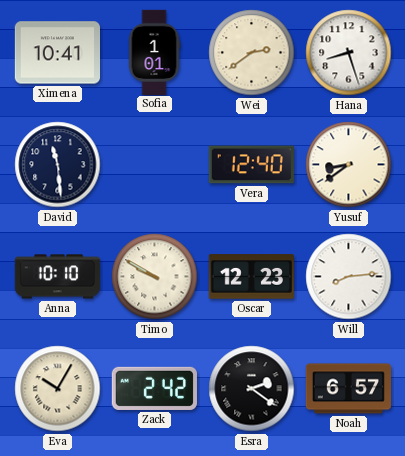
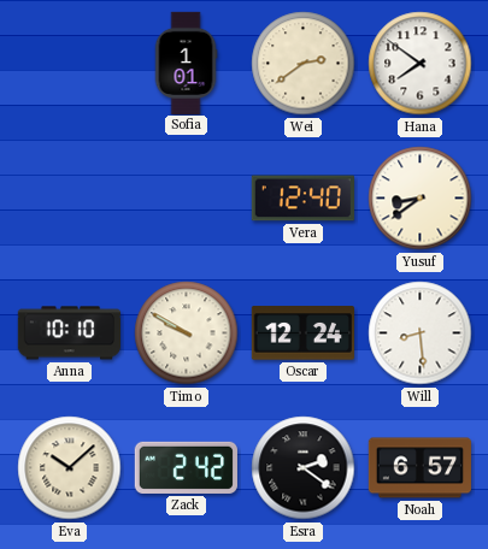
Ximena: 10:41 -> none (57, 53)
Hana: 8:27 -> 7:51 (421, 64)
David: 11:29 -> none (58, 165)
Oscar: 12:23 -> 12:24 (302, 333)
Will: 8:14 -> 8:29 (421, 333)
Eva: 10:05 -> 10:08 (70, 468)
